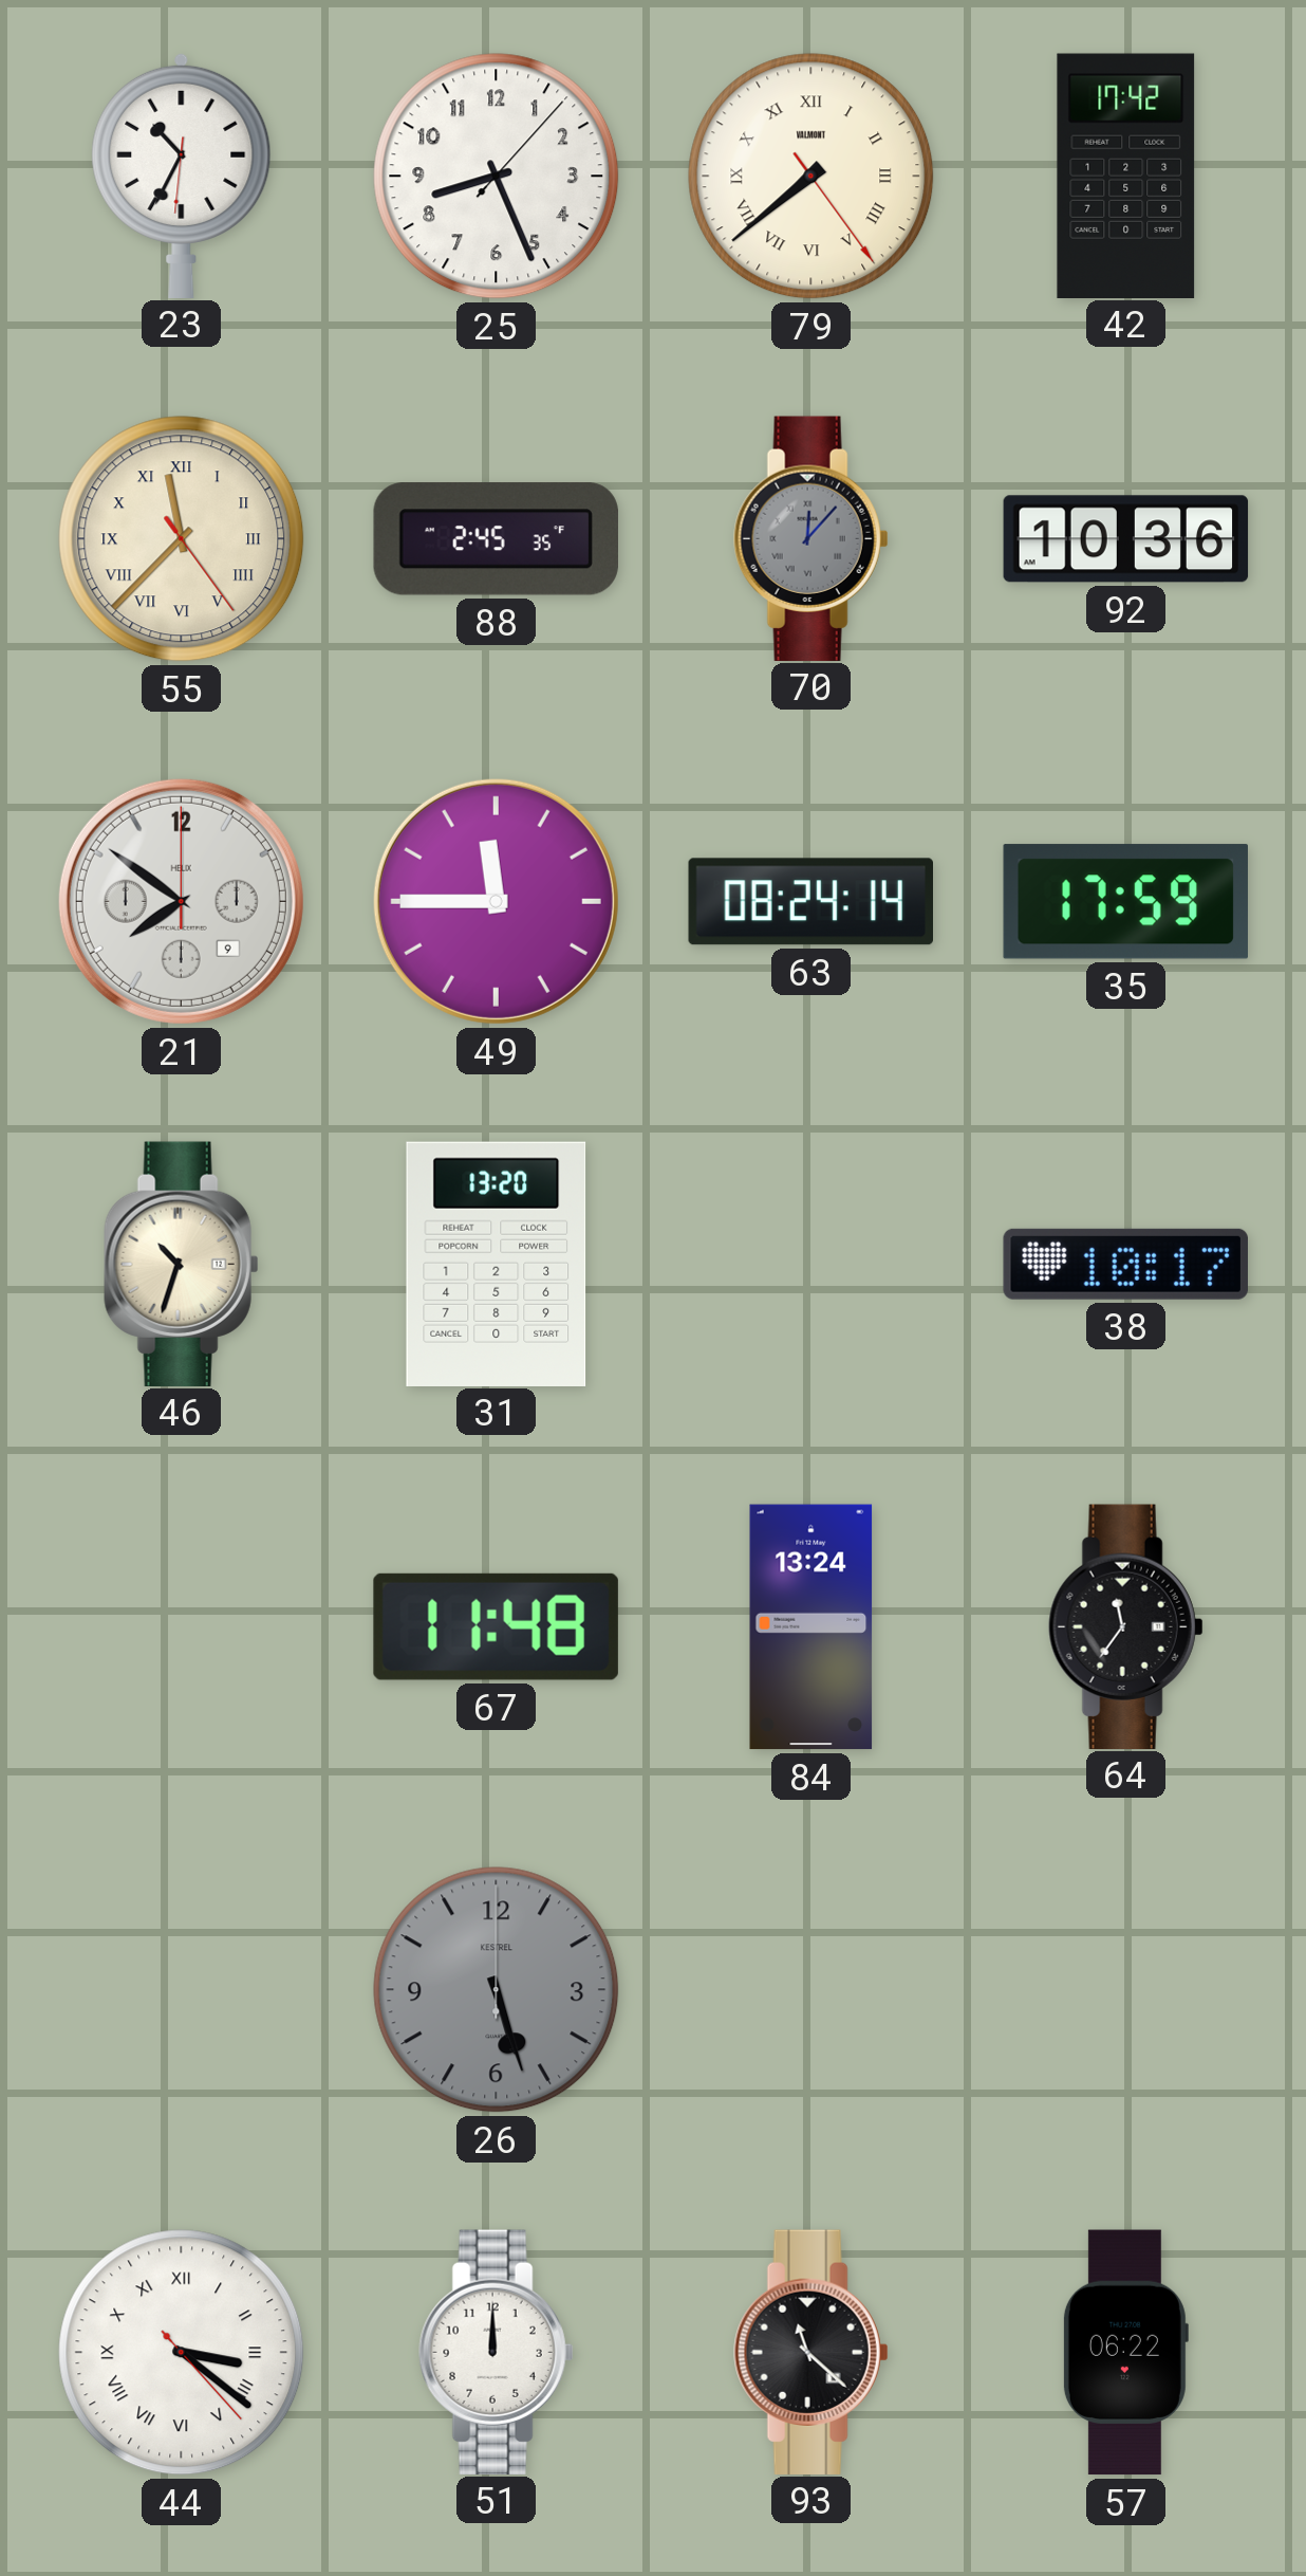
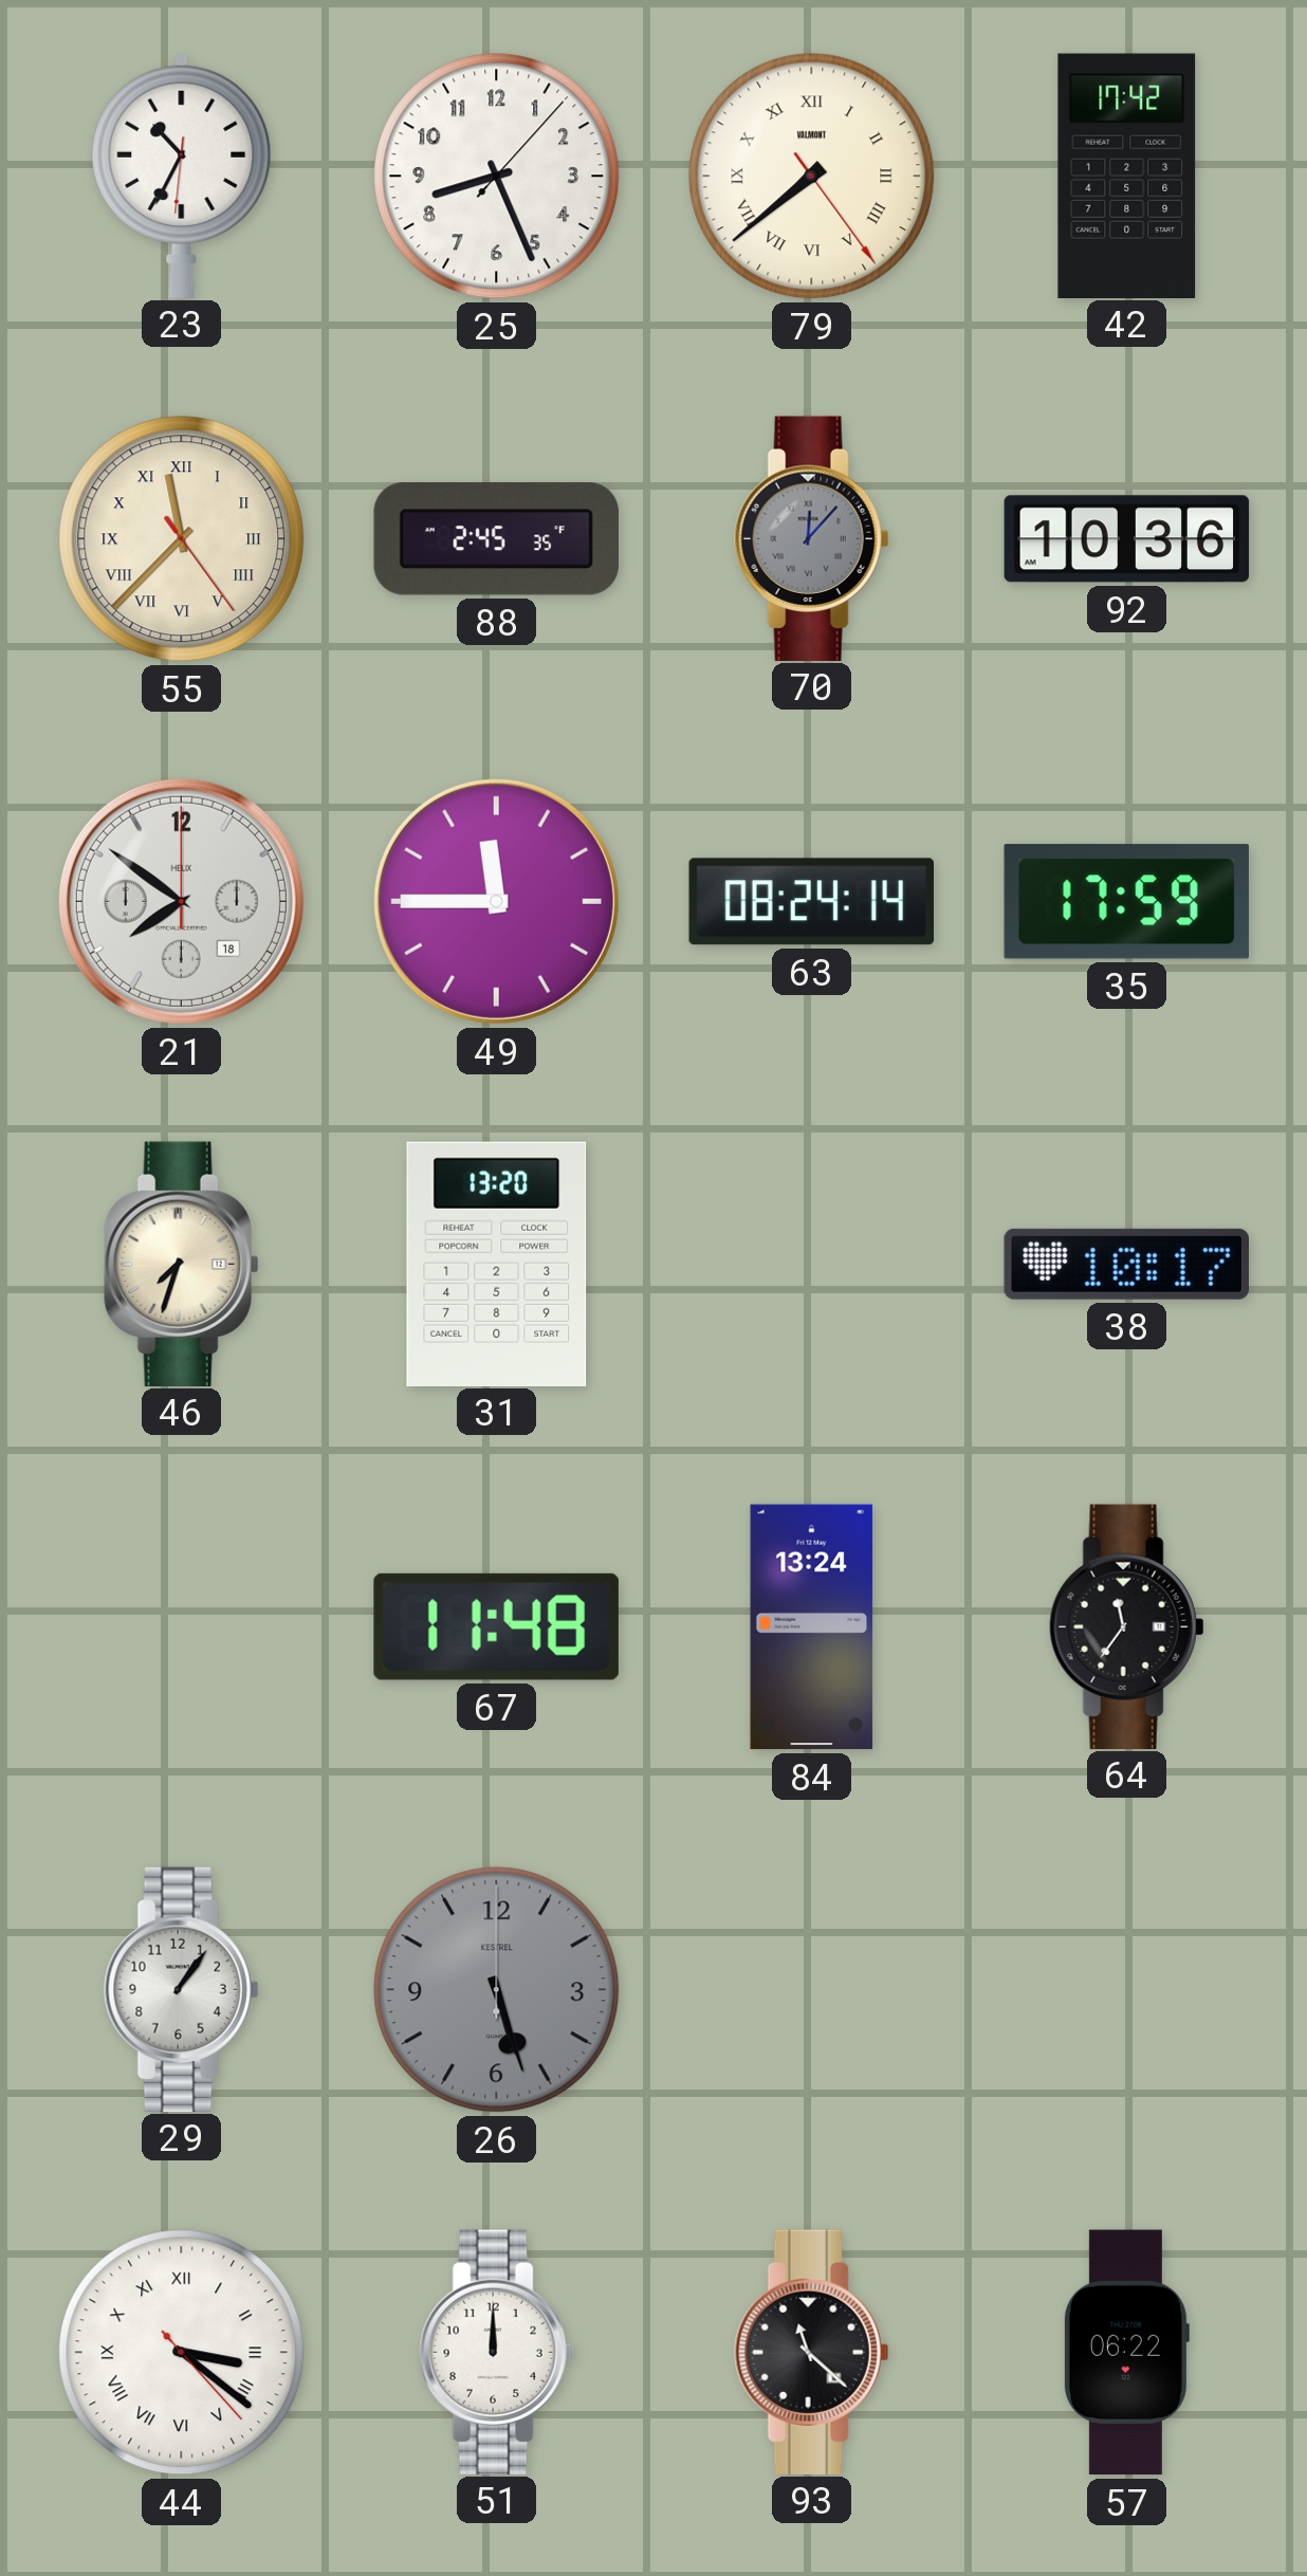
21 date: 9 -> 18 (181, 901)
46: 10:33 -> 7:33 (182, 1264)
29: none -> 1:06 (182, 1989)
